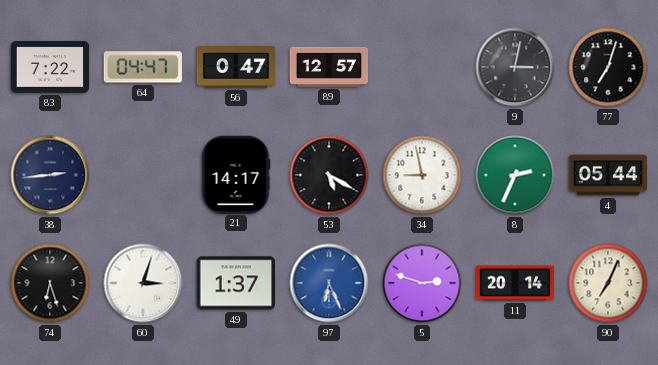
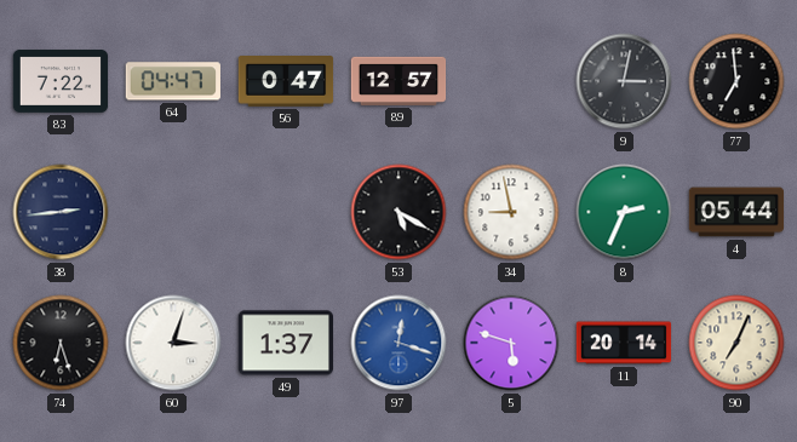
77: 7:03 -> 6:59 (736, 81)
21: 14:17 -> none (236, 174)
97: 6:26 -> 12:18 (398, 343)
5: 2:48 -> 5:48 (511, 343)
